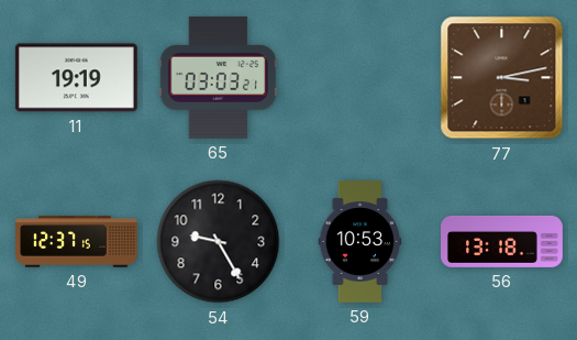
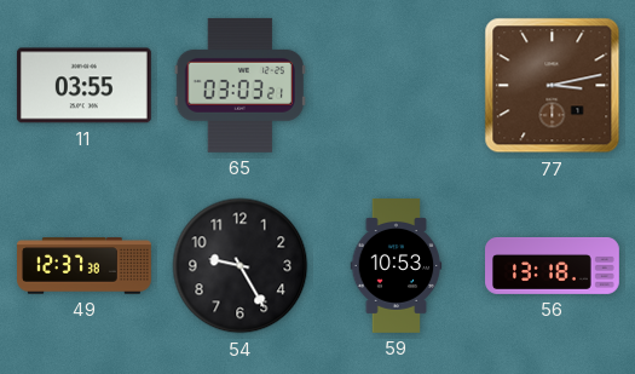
11: 19:19 -> 03:55 (83, 86)
49: 12:37:15 -> 12:37:38 (85, 266)
